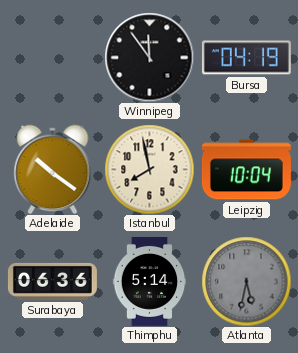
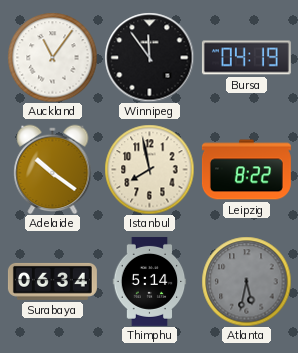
Auckland: none -> 11:06 (52, 57)
Leipzig: 10:04 -> 8:22 (246, 170)
Surabaya: 06:36 -> 06:34 (52, 281)
